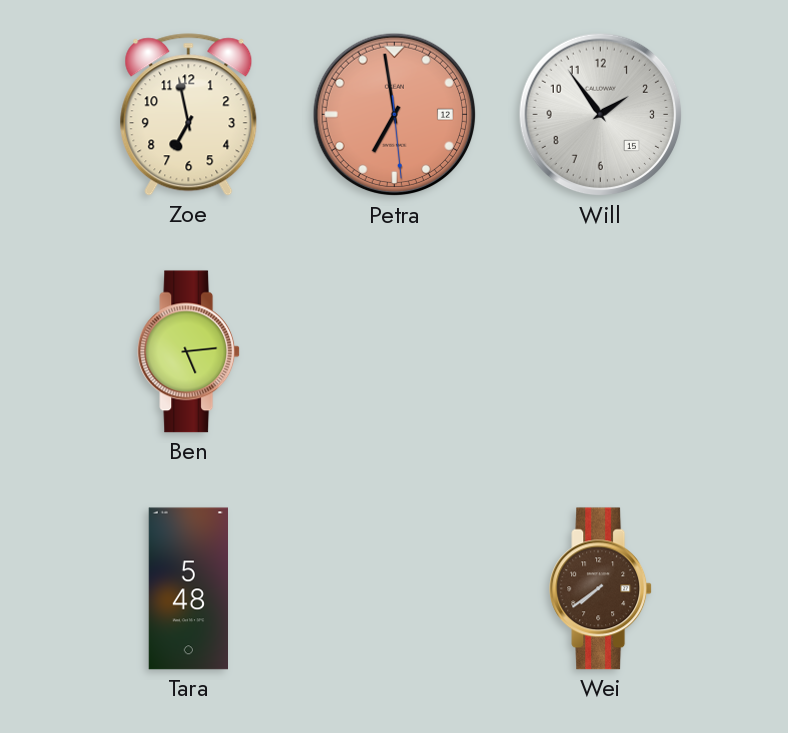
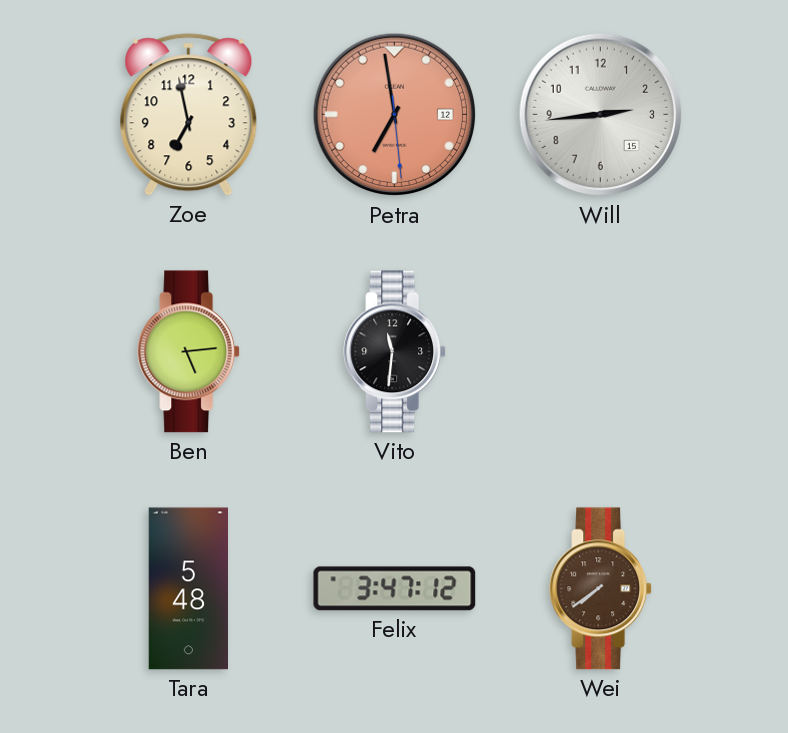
Will: 1:54 -> 2:44 (601, 115)
Vito: none -> 11:31 (395, 352)
Felix: none -> 3:47 (395, 589)
